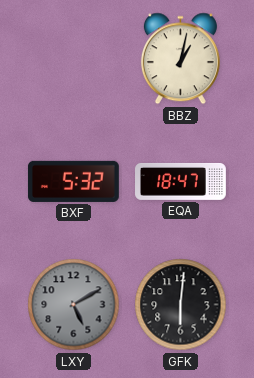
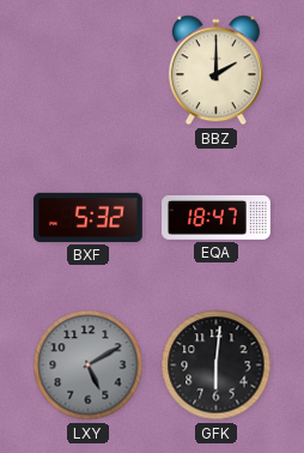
BBZ: 1:02 -> 2:00 (215, 71)
